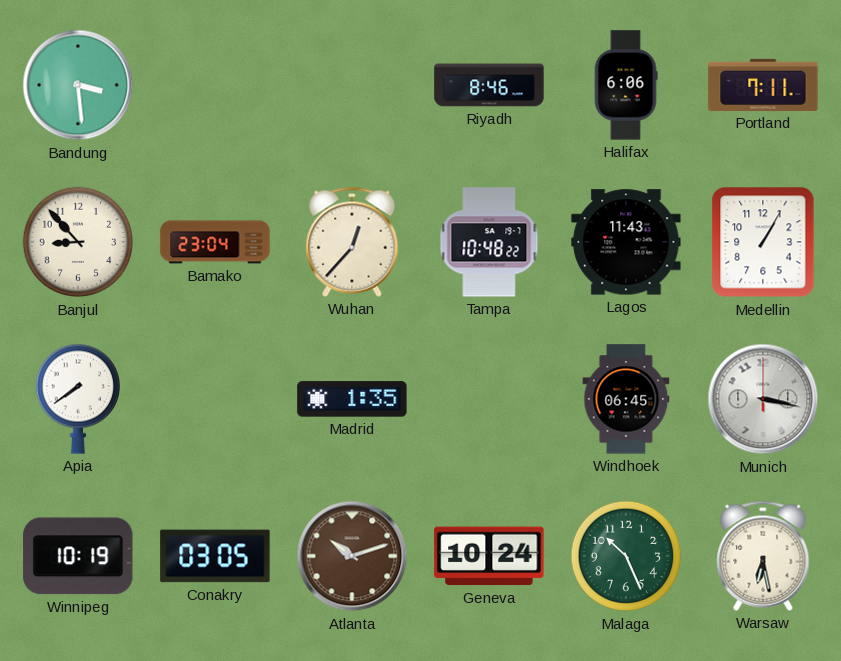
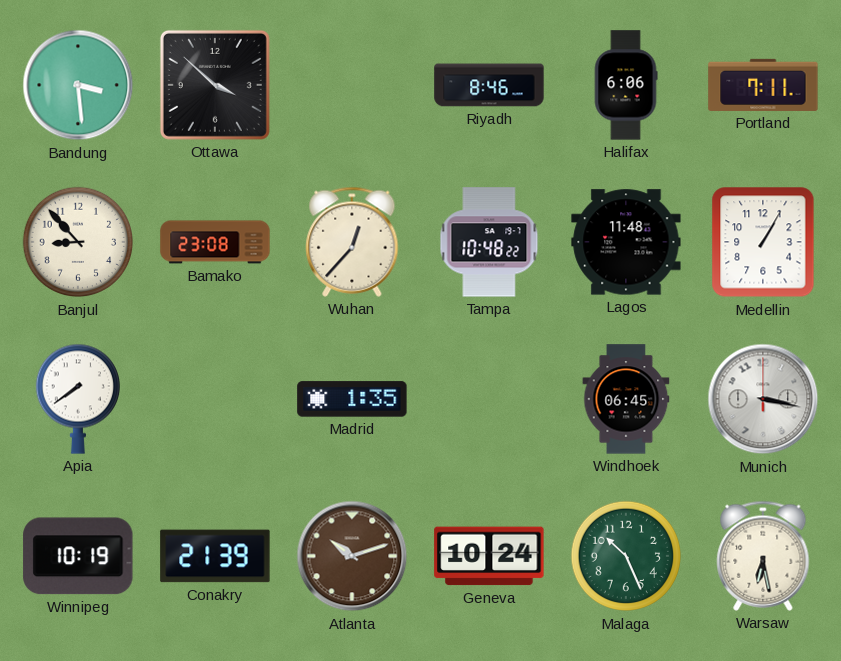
Ottawa: none -> 3:52 (215, 85)
Bamako: 23:04 -> 23:08 (215, 242)
Lagos: 11:43 -> 11:48 (626, 242)
Conakry: 03:05 -> 21:39 (215, 556)
